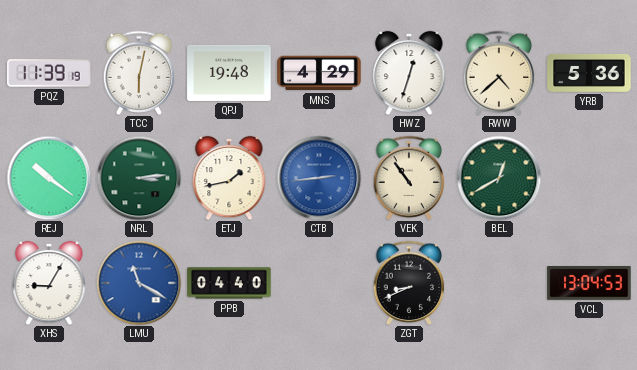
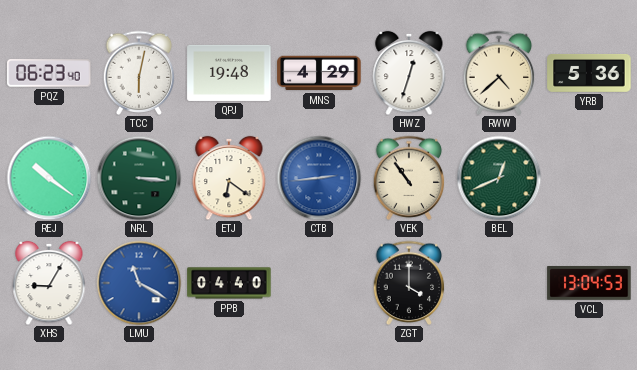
PQZ: 11:39 -> 06:23 (49, 73)
NRL: 3:14 -> 3:16 (139, 178)
ETJ: 1:43 -> 6:21 (229, 178)
BEL: 12:40 -> 12:41 (499, 178)
ZGT: 8:41 -> 4:00 (409, 283)
